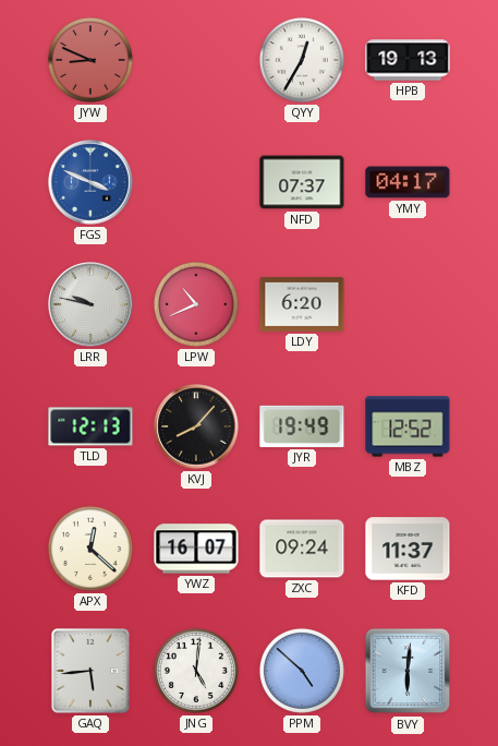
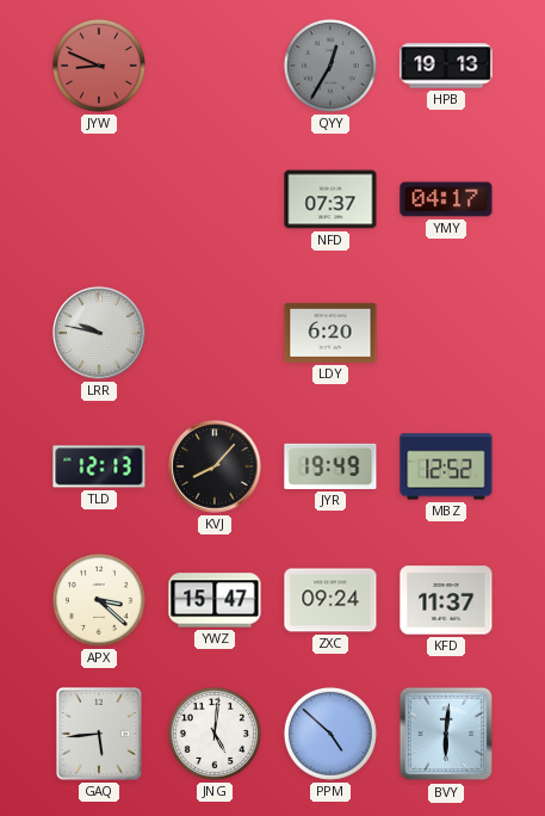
QYY dial: white -> grey (330, 66)
FGS: 3:49 -> none (90, 182)
LPW: 10:41 -> none (196, 304)
APX: 12:22 -> 3:22 (99, 600)
YWZ: 16:07 -> 15:47 (215, 600)
